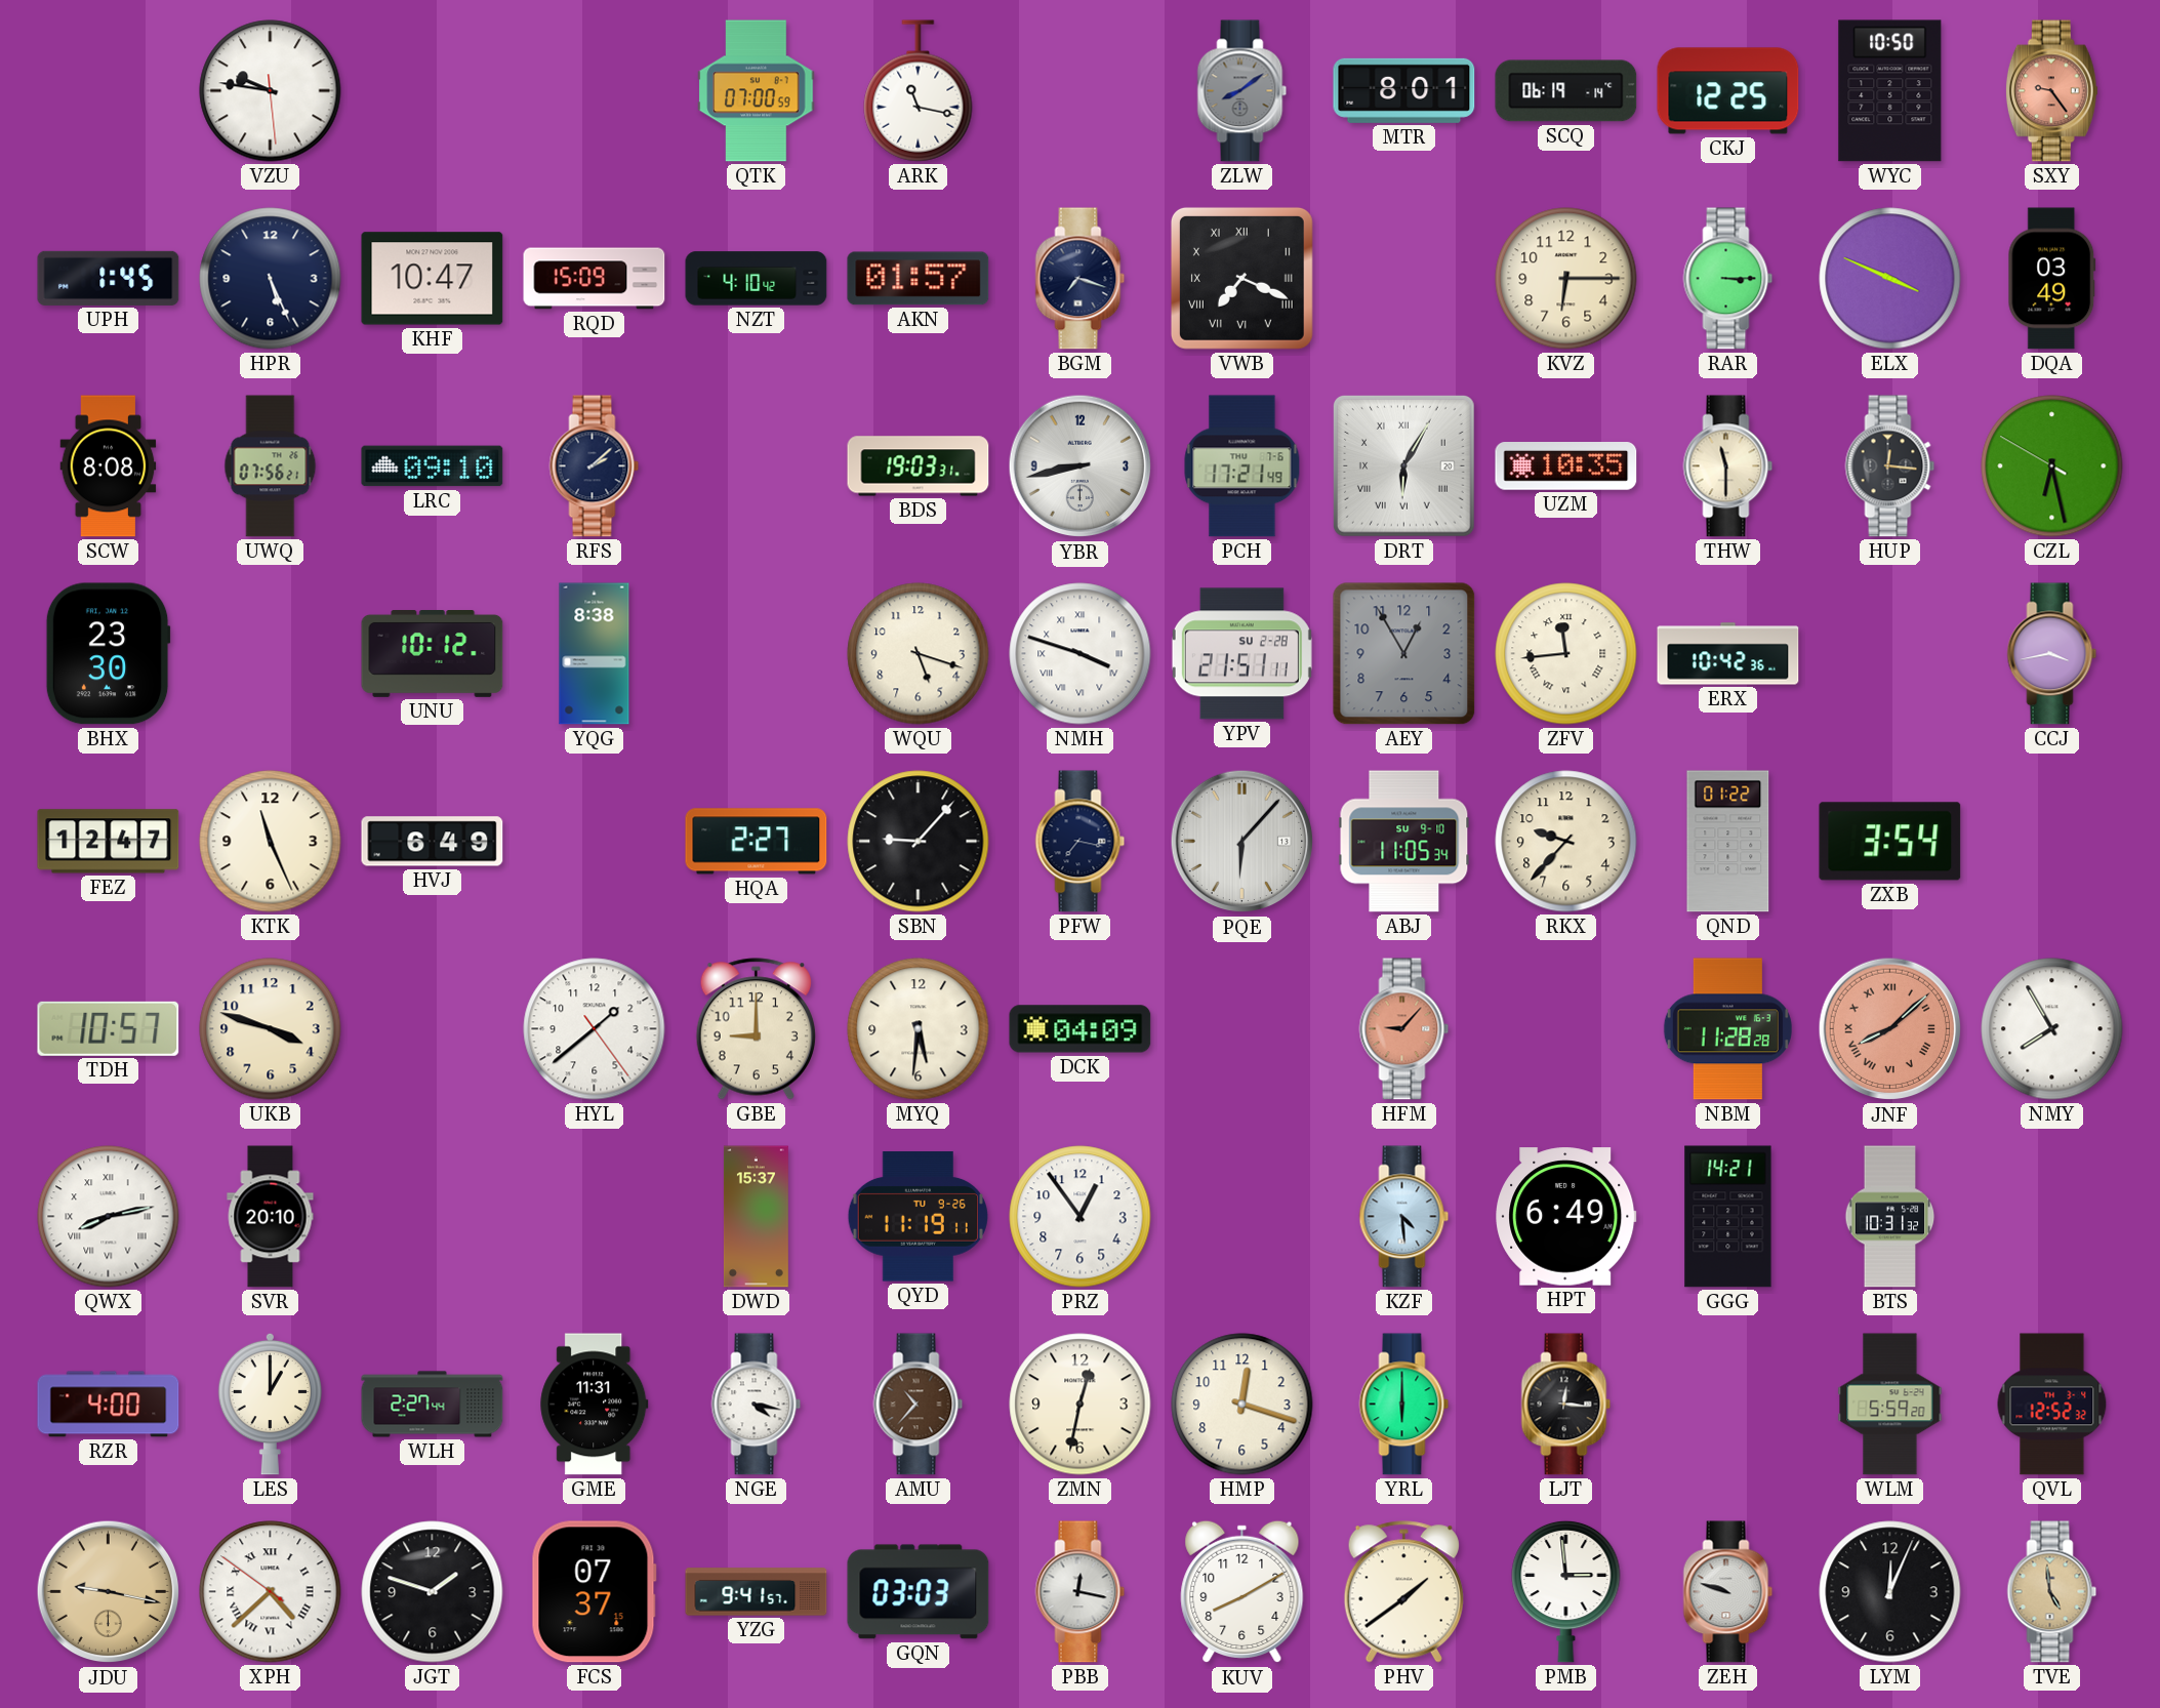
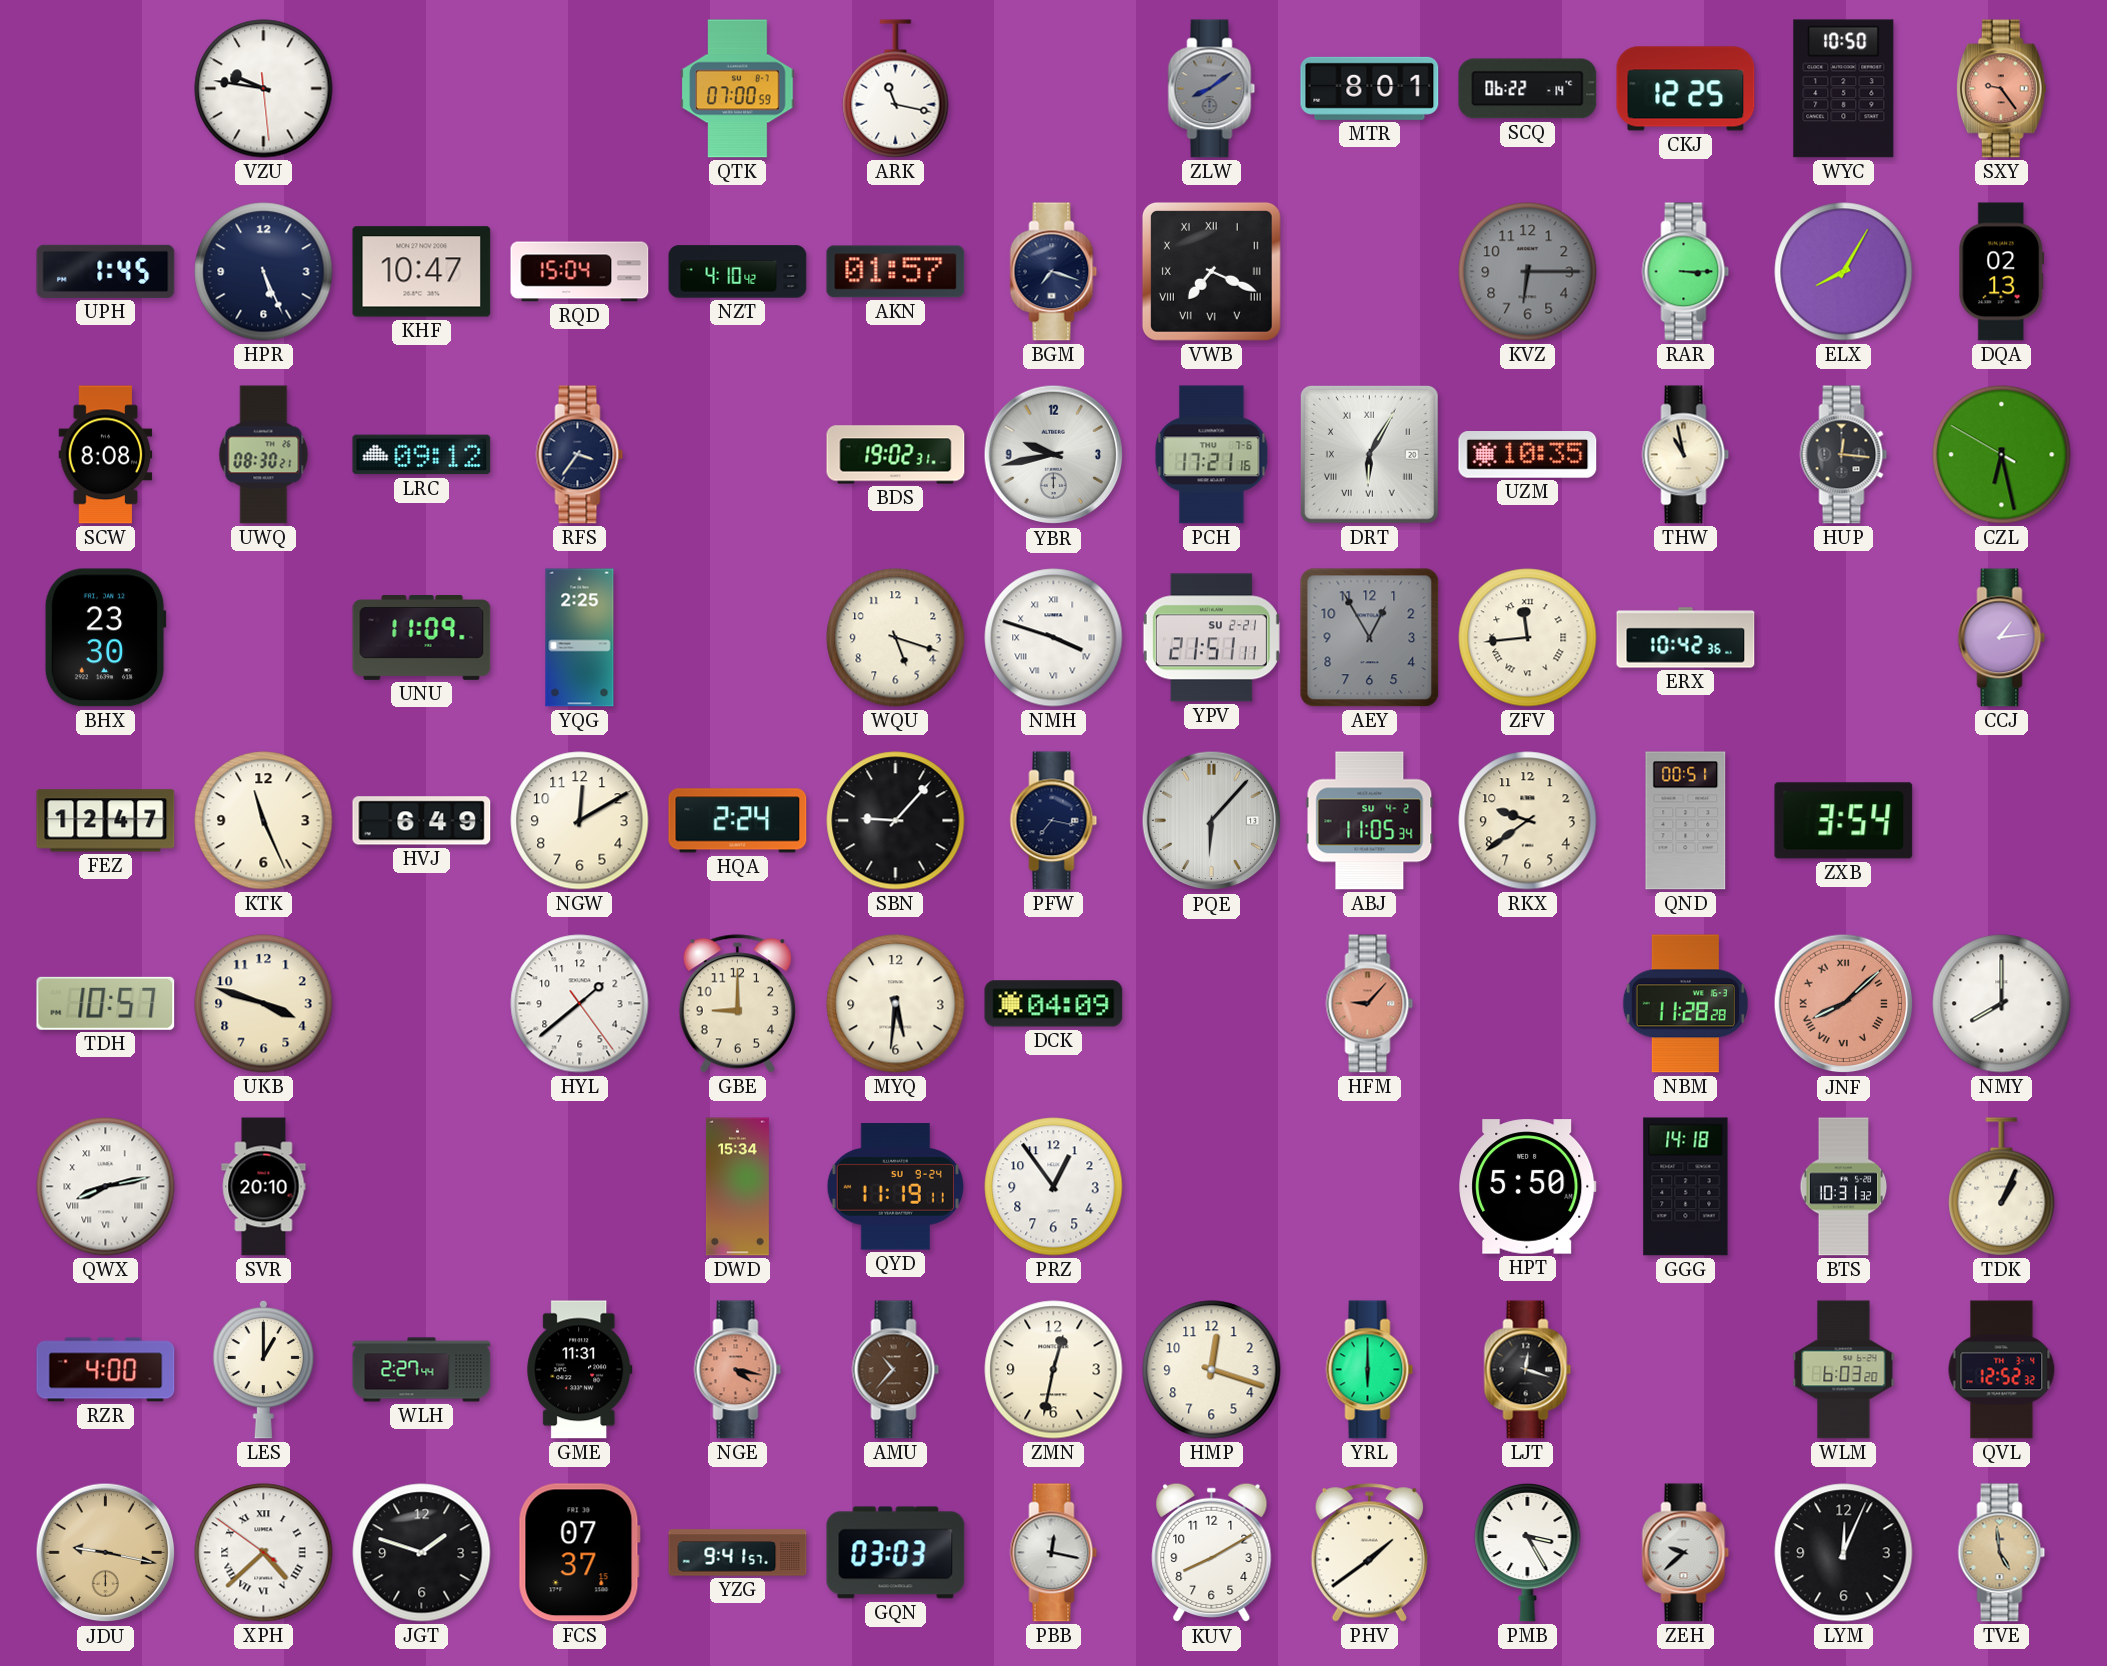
SCQ: 06:19 -> 06:22 (1528, 89)
RQD: 15:09 -> 15:04 (580, 272)
KVZ dial: cream -> grey (1528, 272)
ELX: 3:49 -> 8:05 (1844, 272)
DQA: 03:49 -> 02:13 (2002, 272)
UWQ: 07:56 -> 08:30 (264, 455)
LRC: 09:10 -> 09:12 (422, 455)
RFS: 2:08 -> 3:36 (580, 455)
BDS: 19:03 -> 19:02 (896, 455)
YBR: 8:43 -> 9:43 (1054, 455)
PCH: 17:21:49 -> 17:21:16 (1212, 455)
THW: 11:30 -> 10:58 (1686, 455)
UNU: 10:12 -> 11:09 (422, 638)
YQG: 8:38 -> 2:25 (580, 638)
YPV date: SU 2-28 -> SU 2-21 (1211, 638)
CCJ: 3:43 -> 1:14 (2002, 638)
NGW: none -> 12:10 (580, 821)
HQA: 2:27 -> 2:24 (738, 821)
ABJ date: SU 9-10 -> SU 4-2 (1370, 821)
RKX: 9:37 -> 9:39 (1528, 821)
QND: 01:22 -> 00:51 (1686, 821)
NMY: 7:55 -> 8:00 (2002, 1004)
DWD: 15:37 -> 15:34 (737, 1187)
QYD date: TU 9-26 -> SU 9-24 (895, 1187)
KZF: 4:29 -> none (1404, 1217)
HPT: 6:49 -> 5:50 (1528, 1187)
GGG: 14:21 -> 14:18 (1686, 1187)
TDK: none -> 1:04 (2002, 1187)
NGE dial: white -> salmon (738, 1370)
LJT: 12:16 -> 12:18 (1528, 1370)
WLM: 5:59 -> 6:03 (1844, 1370)
PMB: 2:59 -> 3:25 (1528, 1552)
ZEH: 9:48 -> 9:38 (1686, 1553)
